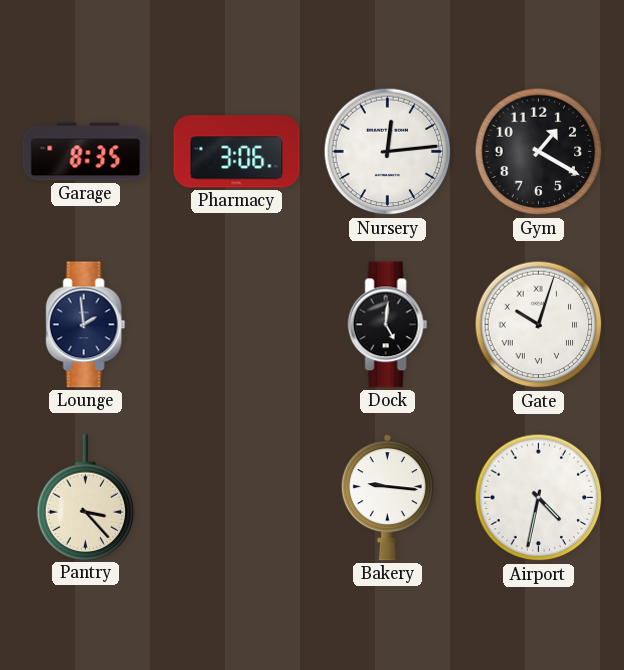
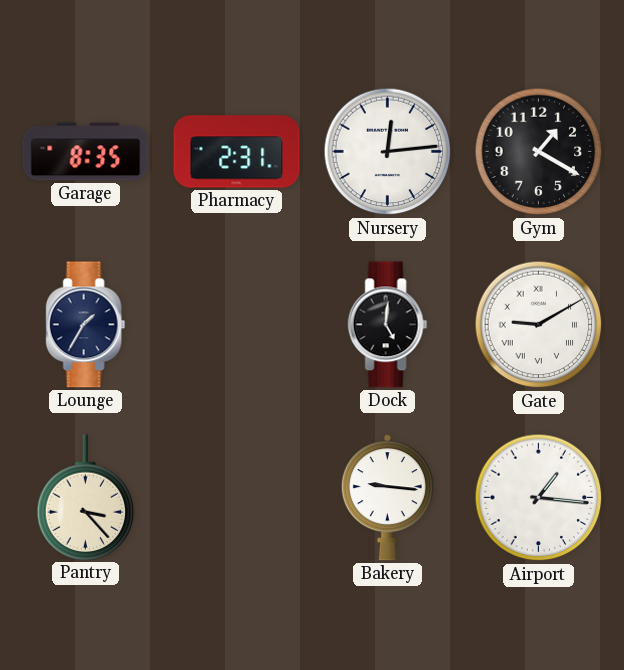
Pharmacy: 3:06 -> 2:31 (237, 152)
Lounge: 1:59 -> 1:35 (86, 325)
Gate: 10:03 -> 9:10 (539, 325)
Airport: 4:32 -> 1:16 (539, 498)
